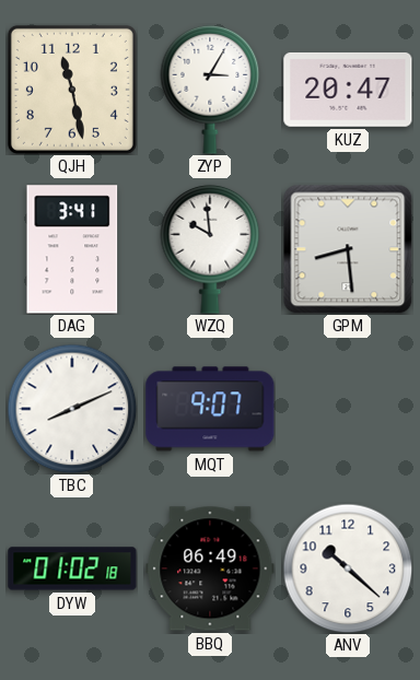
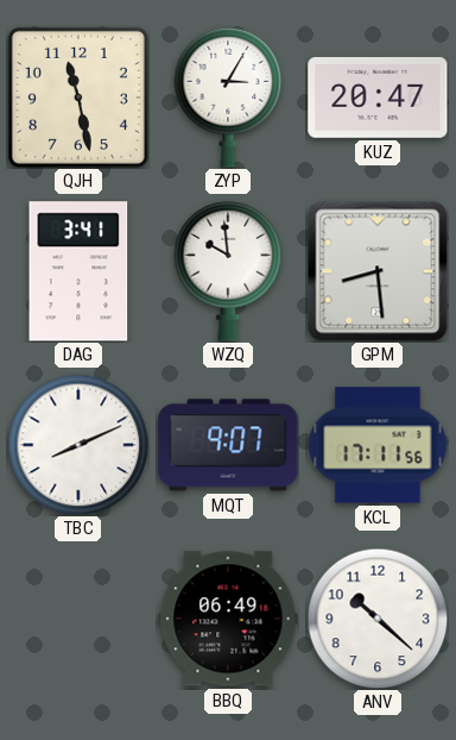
KCL: none -> 17:11 (378, 445)
DYW: 01:02 -> none (72, 568)
